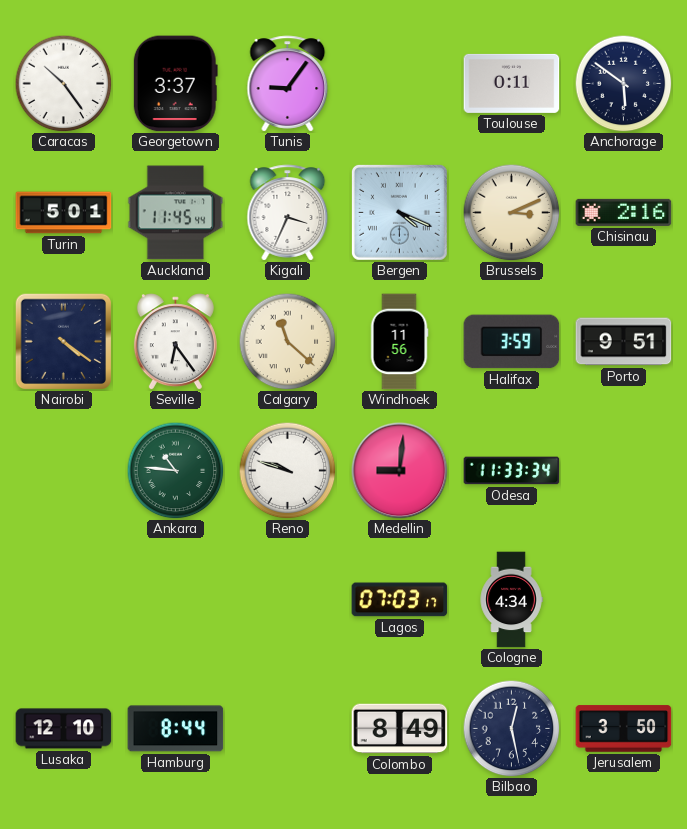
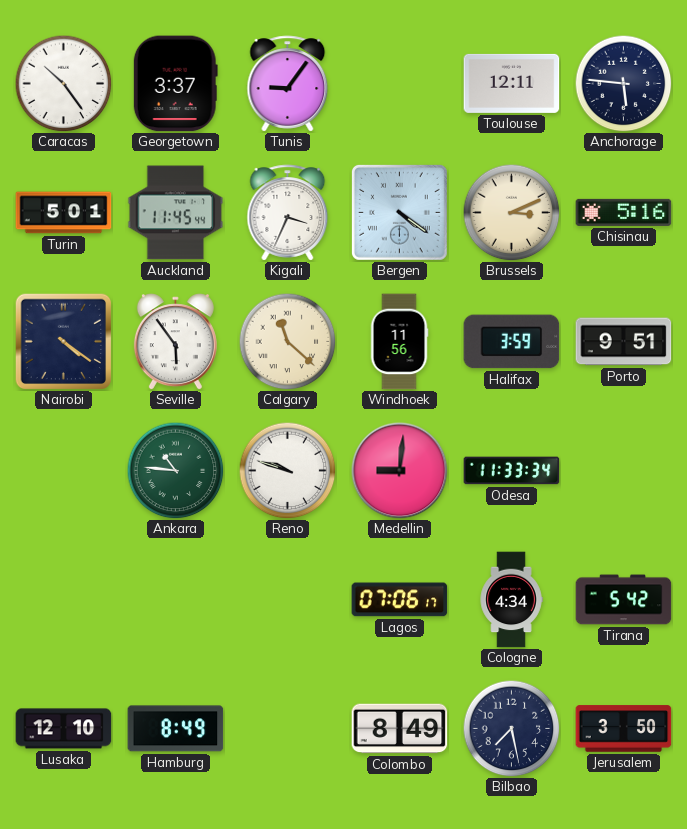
Toulouse: 0:11 -> 12:11 (512, 83)
Anchorage: 5:51 -> 5:46 (623, 83)
Bergen: 4:19 -> 4:21 (399, 212)
Chisinau: 2:16 -> 5:16 (624, 212)
Seville: 6:24 -> 5:54 (175, 342)
Lagos: 07:03 -> 07:06 (400, 600)
Tirana: none -> 5:42 (624, 600)
Hamburg: 8:44 -> 8:49 (176, 729)
Bilbao: 12:28 -> 7:28 (511, 728)
